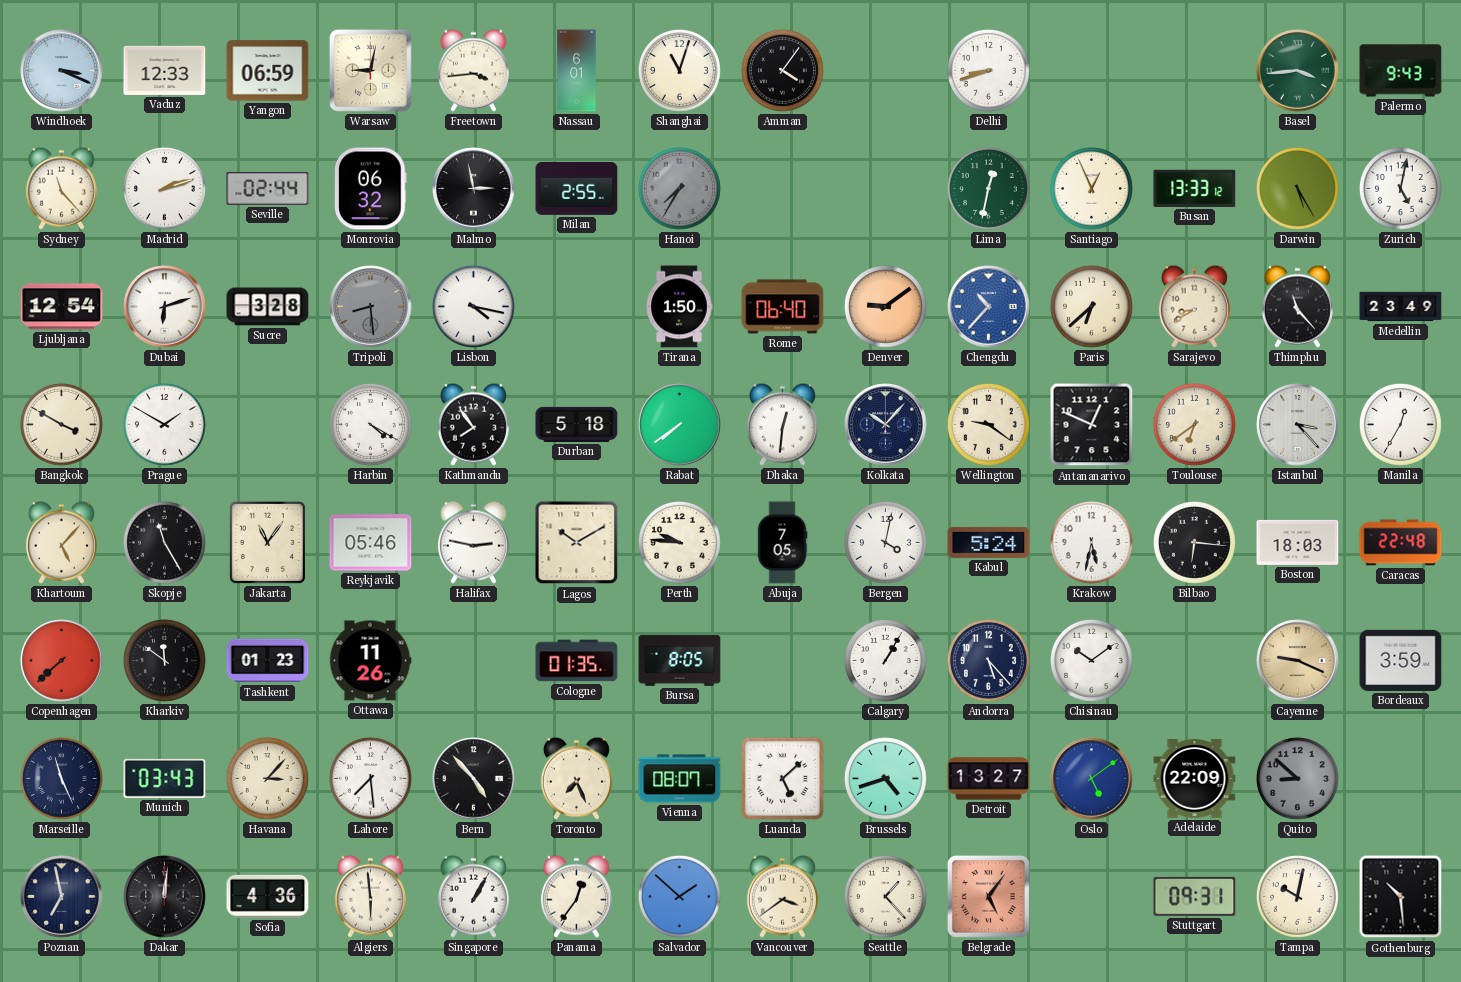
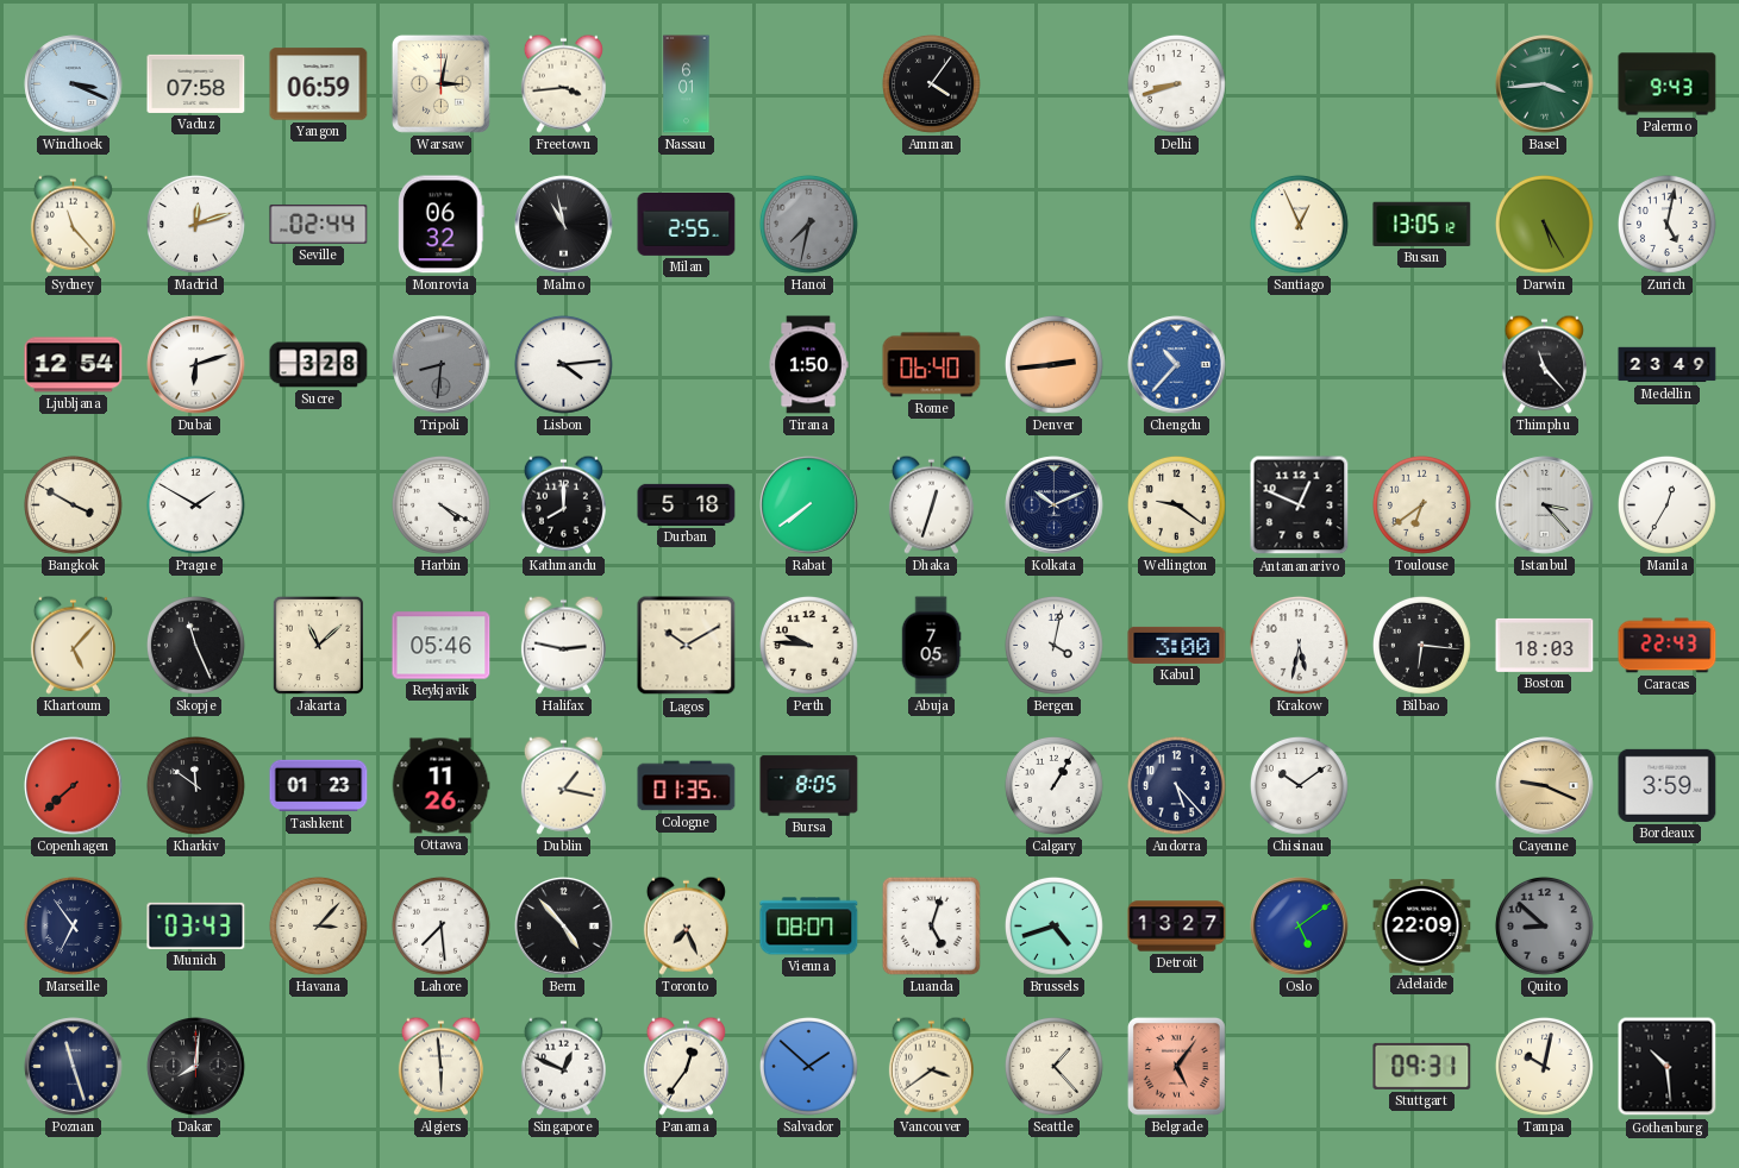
Vaduz: 12:33 -> 07:58 (196, 83)
Warsaw: 9:02 -> 3:02 (440, 83)
Shanghai: 11:03 -> none (679, 70)
Madrid: 2:12 -> 12:12 (195, 224)
Malmo: 2:58 -> 10:58 (564, 225)
Hanoi: 7:35 -> 7:32 (808, 224)
Lima: 12:32 -> none (988, 188)
Busan: 13:33 -> 13:05 (1422, 224)
Tripoli: 8:29 -> 8:31 (442, 365)
Lisbon: 4:17 -> 4:14 (563, 364)
Denver: 9:09 -> 2:44 (1053, 364)
Paris: 6:38 -> none (1091, 306)
Sarajevo: 8:40 -> none (1194, 306)
Kathmandu: 7:54 -> 8:00 (563, 504)
Dhaka: 12:31 -> 12:33 (931, 504)
Kolkata: 10:07 -> 10:11 (1055, 505)
Skopje: 11:25 -> 11:26 (195, 645)
Jakarta: 11:06 -> 11:08 (318, 645)
Kabul: 5:24 -> 3:00 (1177, 645)
Caracas: 22:48 -> 22:43 (1668, 646)
Dublin: none -> 1:17 (563, 785)
Marseille: 11:26 -> 6:54 (73, 925)
Luanda: 5:08 -> 5:03 (931, 925)
Poznan: 6:58 -> 11:27 (74, 1067)
Dakar: 12:01 -> 8:01 (196, 1067)
Sofia: 4:36 -> none (268, 896)
Singapore: 1:05 -> 12:49 (563, 1066)
